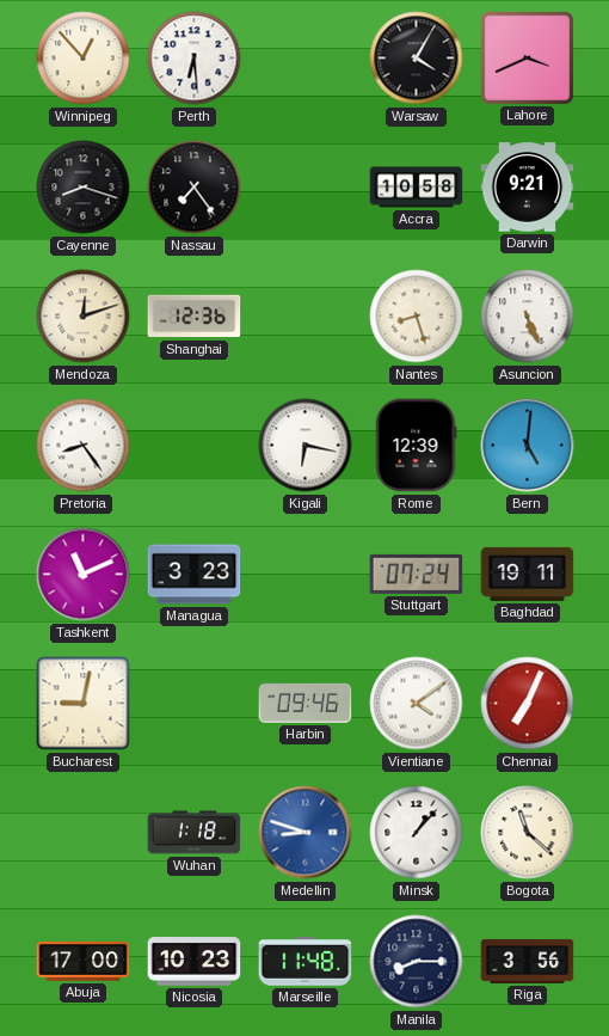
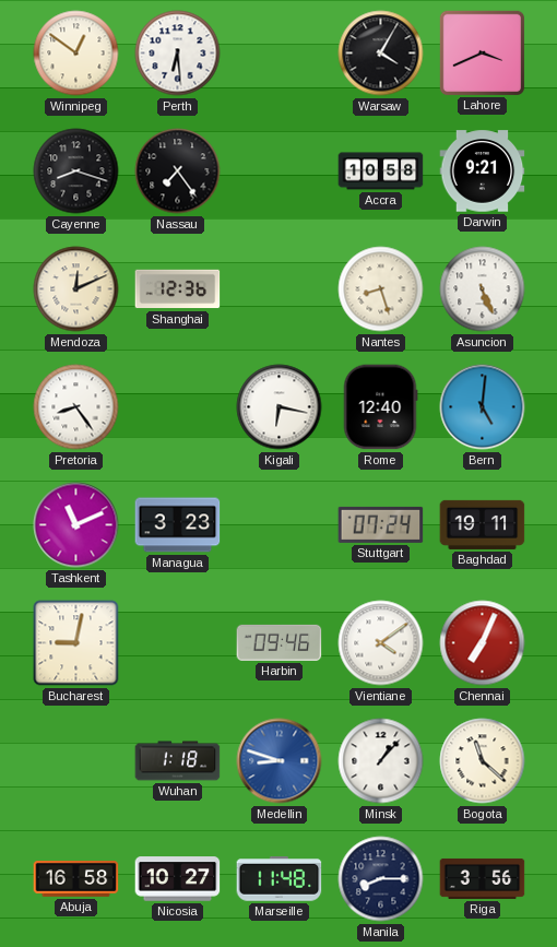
Winnipeg: 12:53 -> 12:51 (76, 54)
Mendoza: 12:12 -> 12:11 (76, 289)
Rome: 12:39 -> 12:40 (380, 407)
Abuja: 17:00 -> 16:58 (76, 879)
Nicosia: 10:23 -> 10:27 (178, 879)
